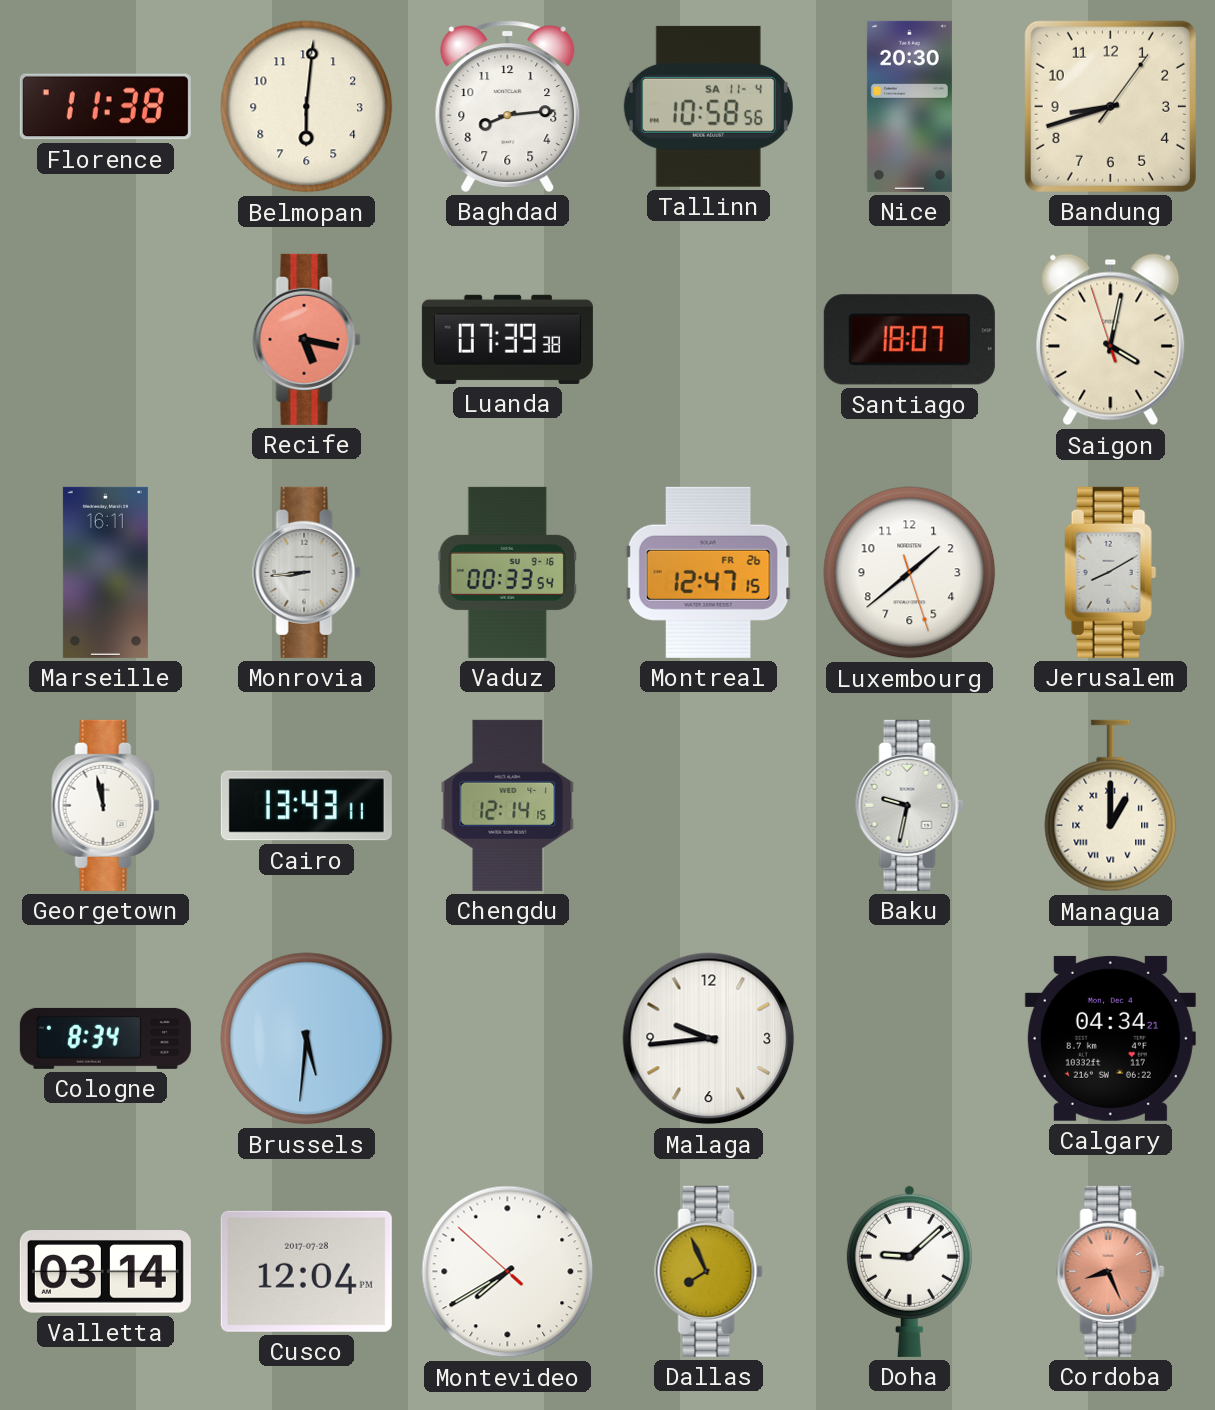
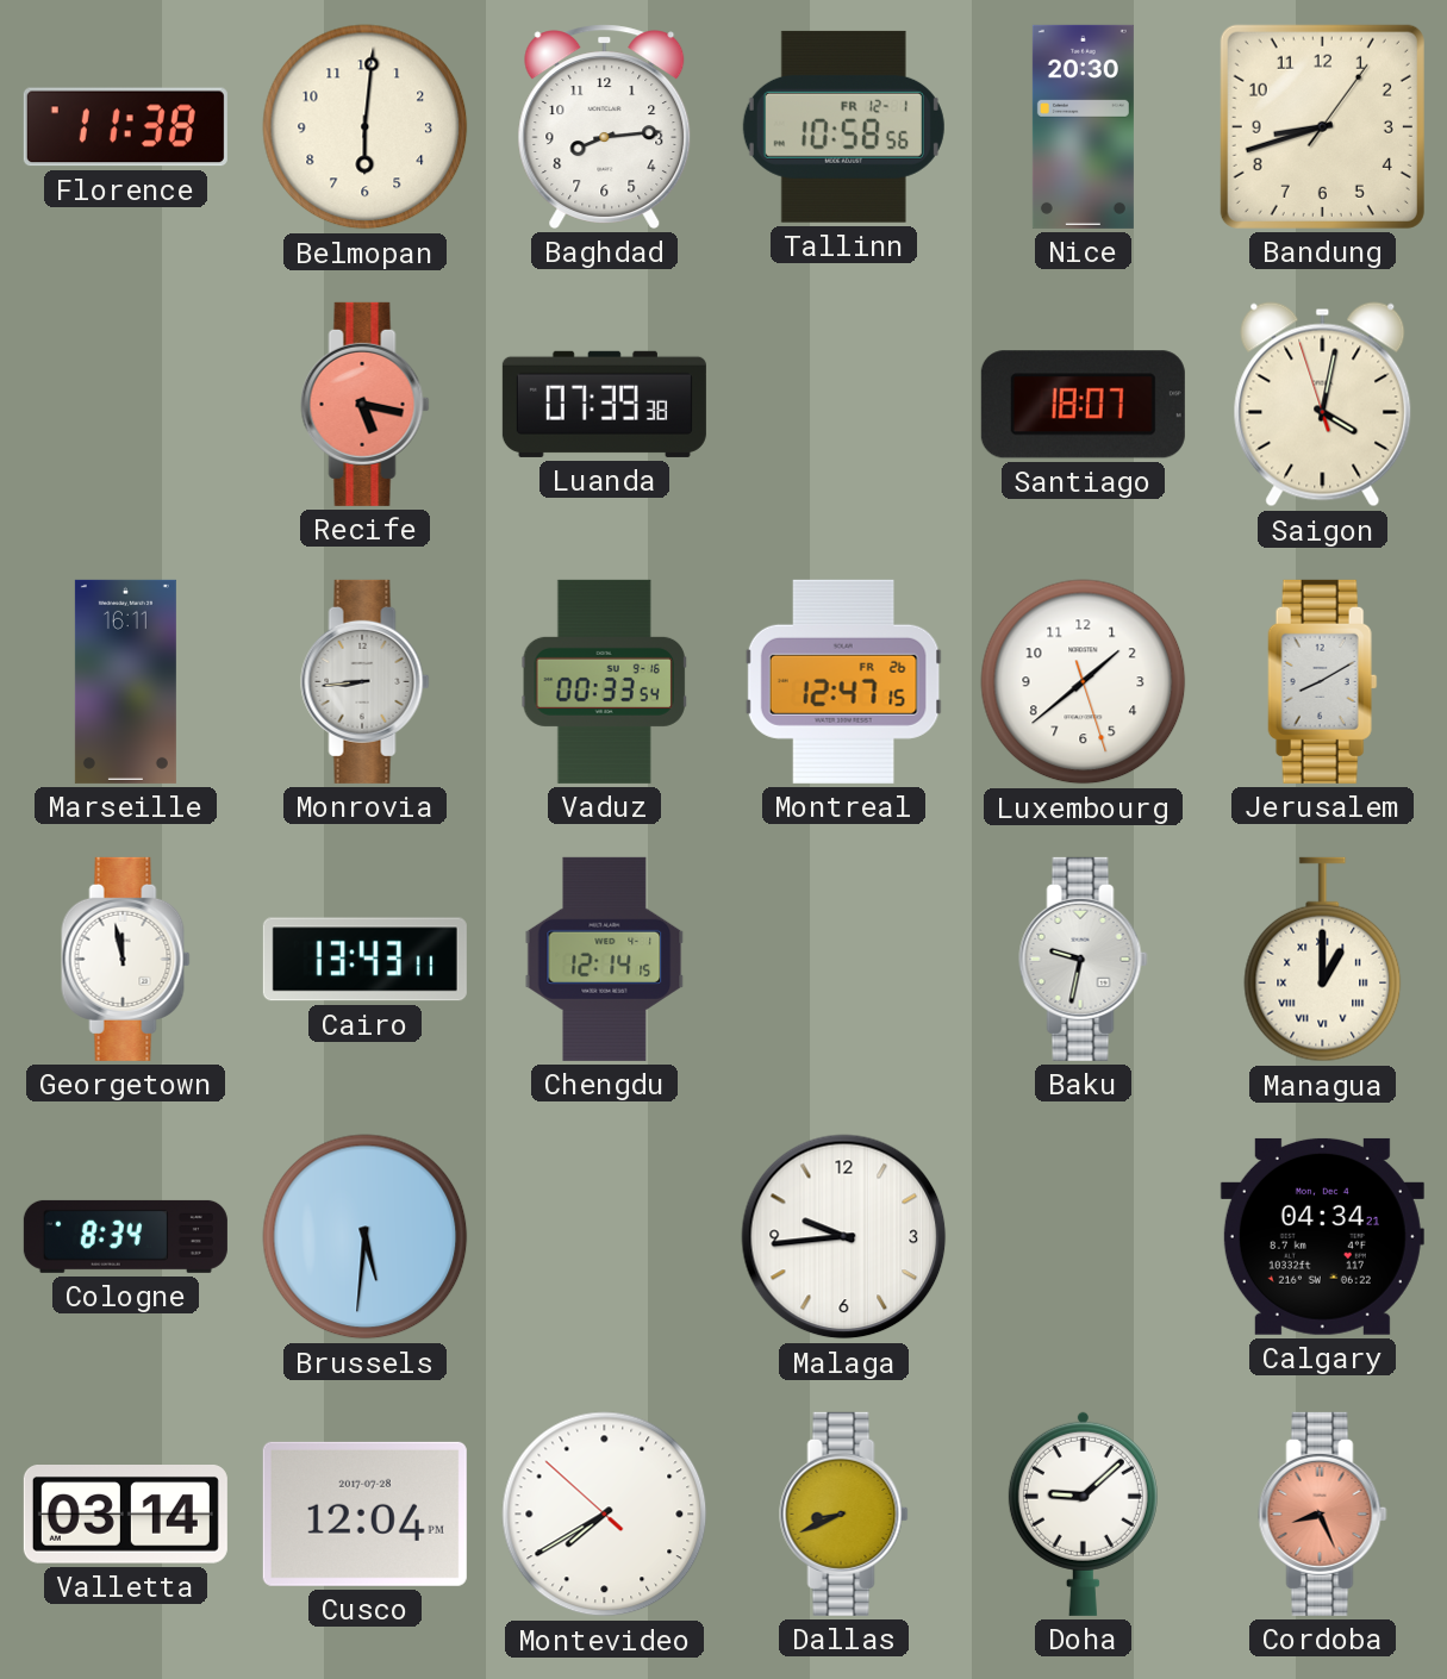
Tallinn date: SA 11-4 -> FR 12-1 (843, 126)
Dallas: 7:56 -> 8:41 (844, 1513)
